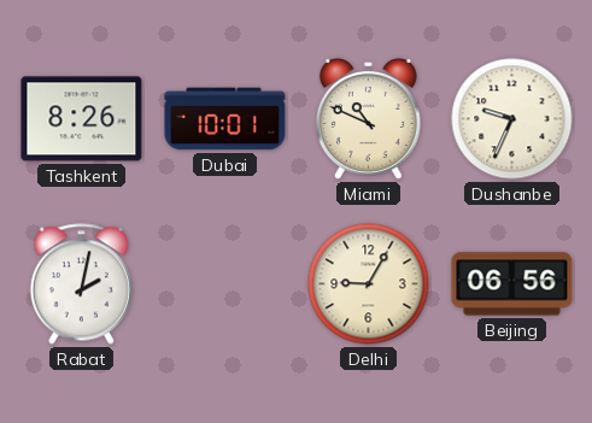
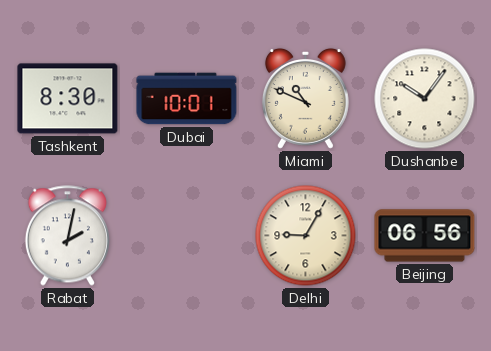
Tashkent: 8:26 -> 8:30 (68, 99)
Dushanbe: 9:34 -> 10:06 (425, 99)
